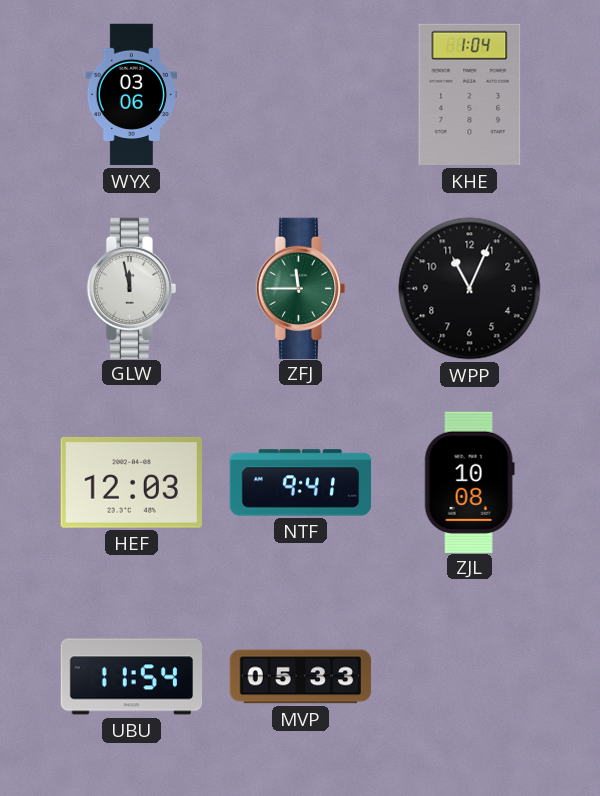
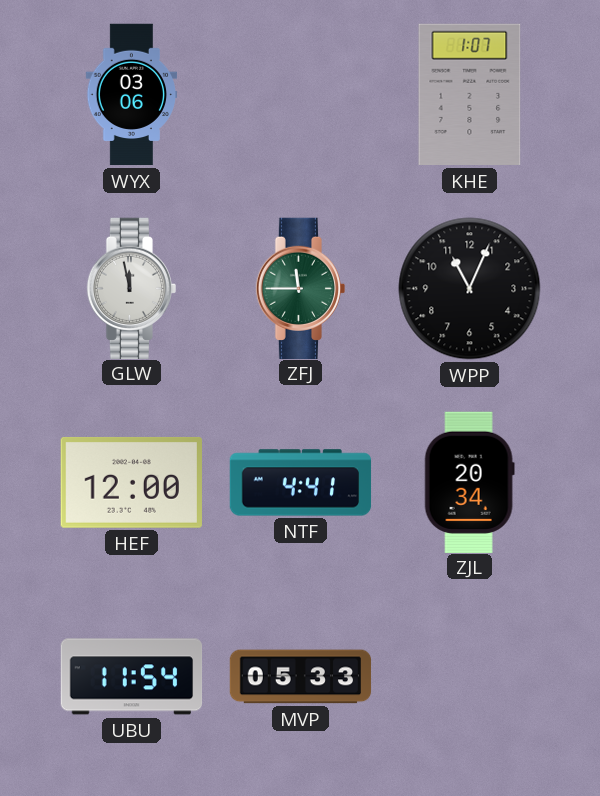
KHE: 1:04 -> 1:07 (470, 95)
HEF: 12:03 -> 12:00 (131, 482)
NTF: 9:41 -> 4:41 (301, 483)
ZJL: 10:08 -> 20:34 (469, 482)
